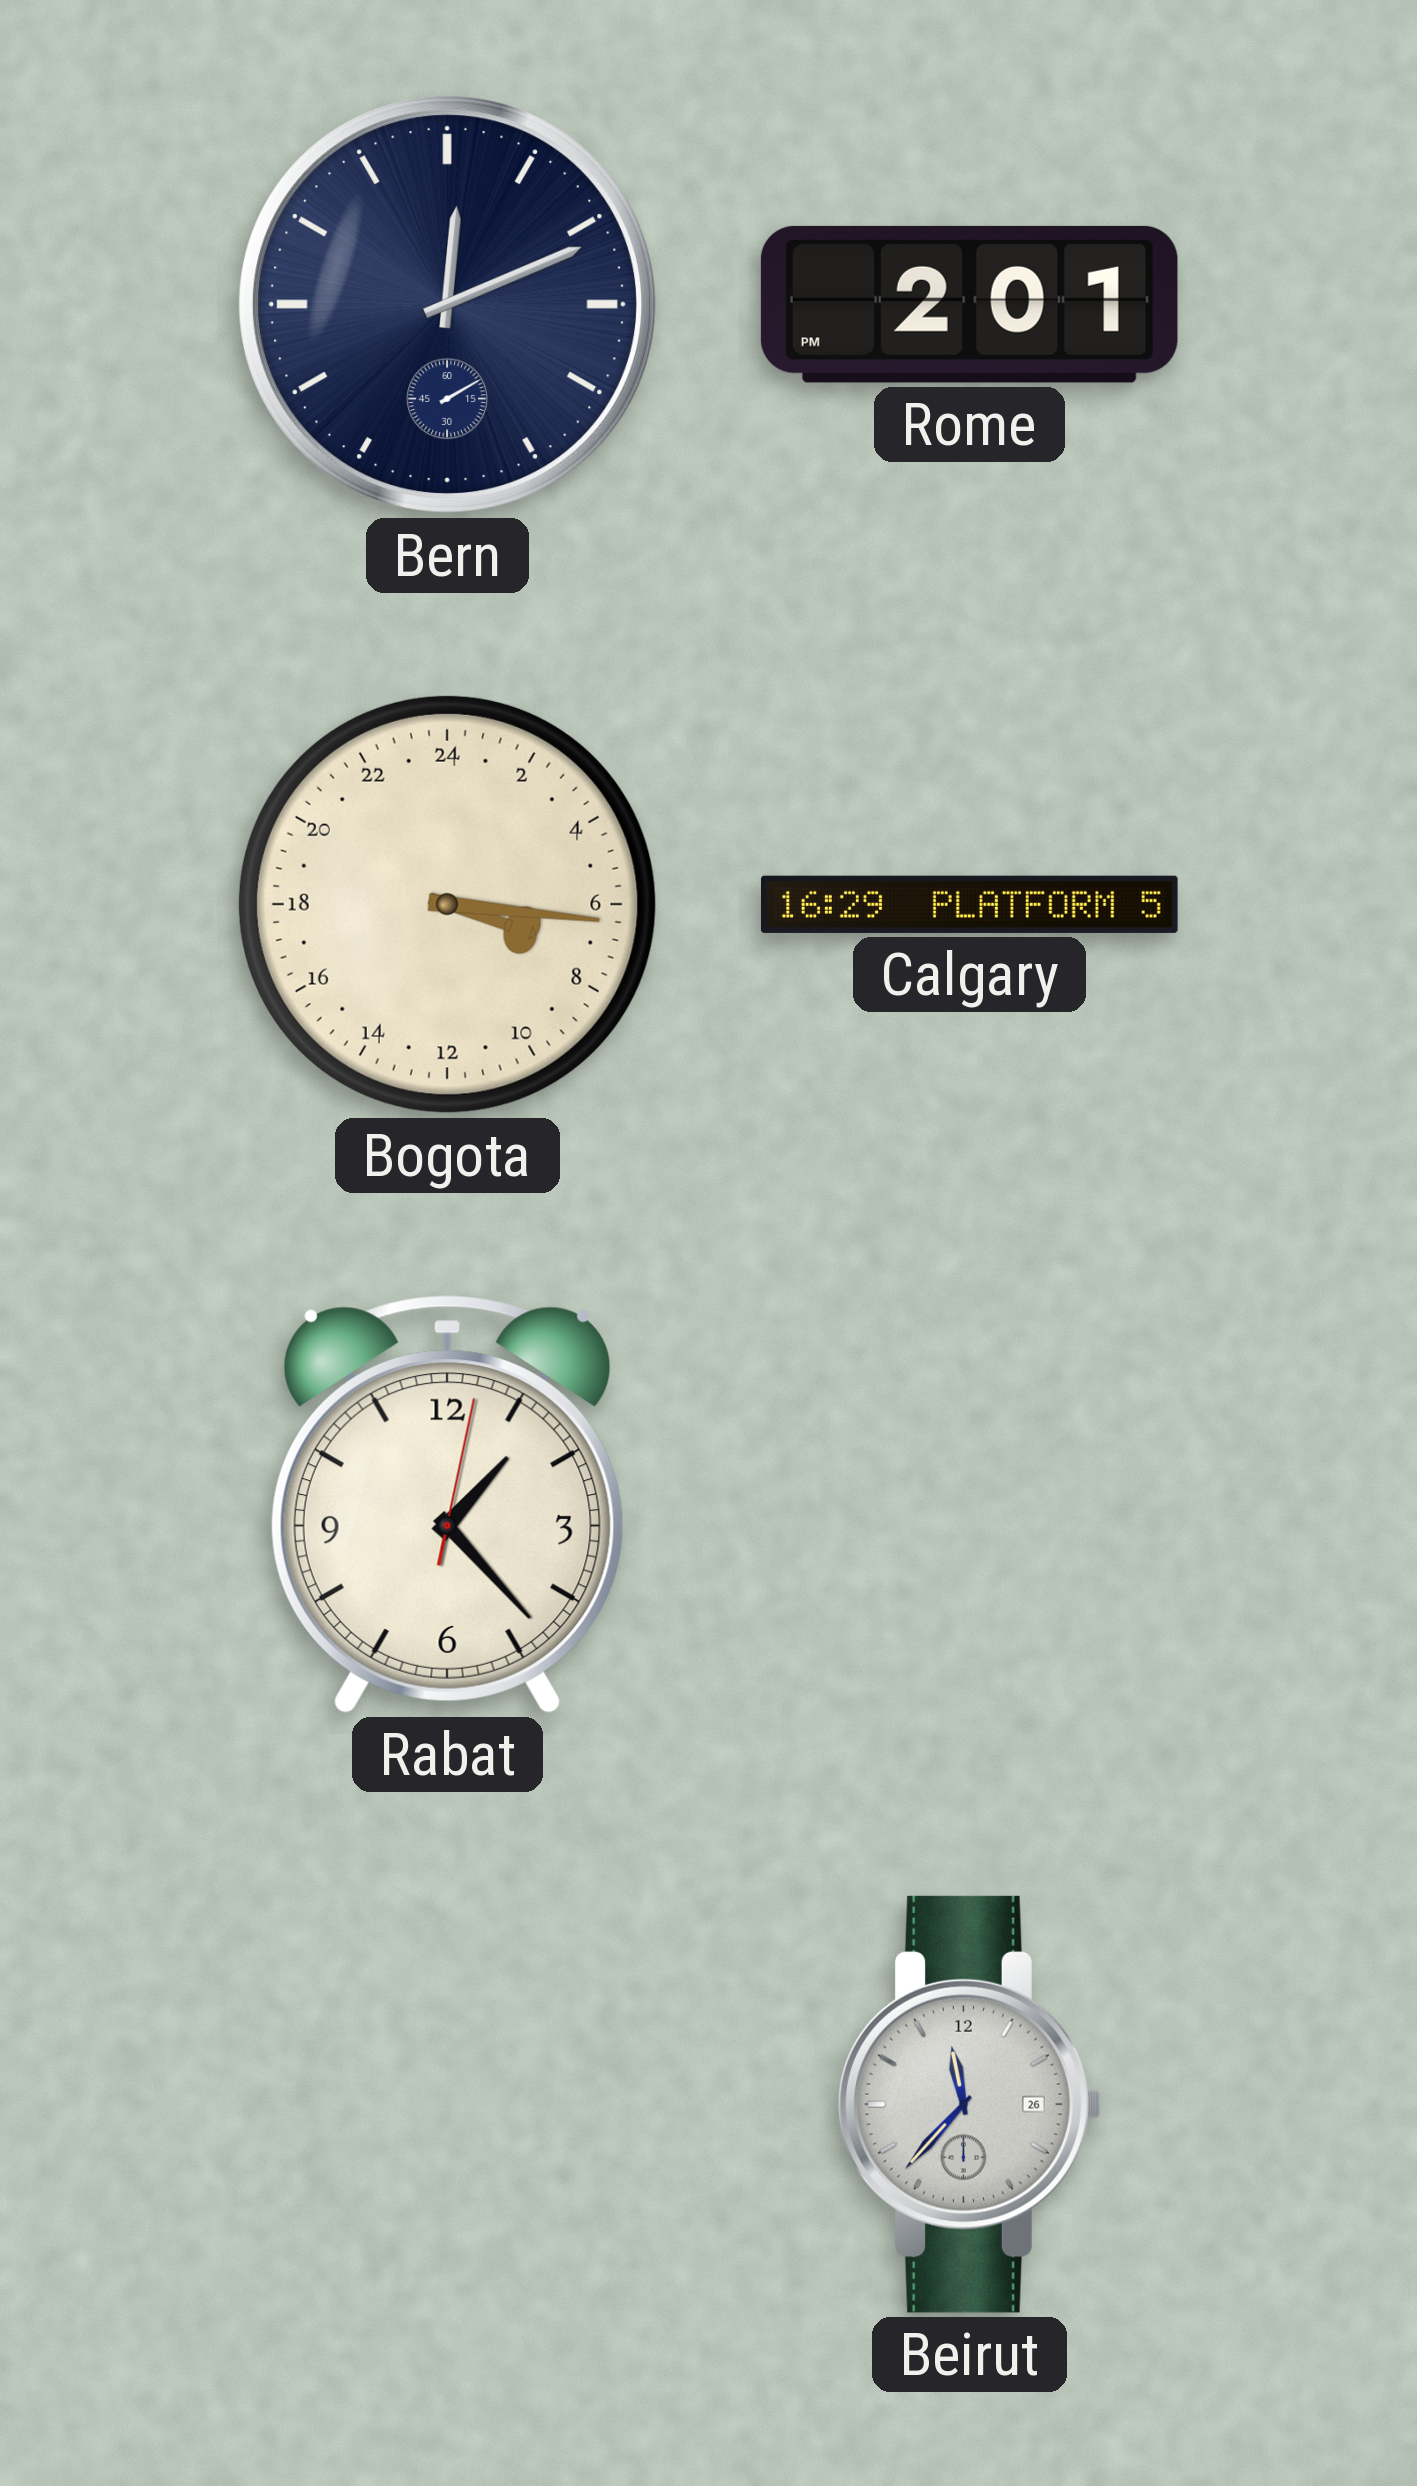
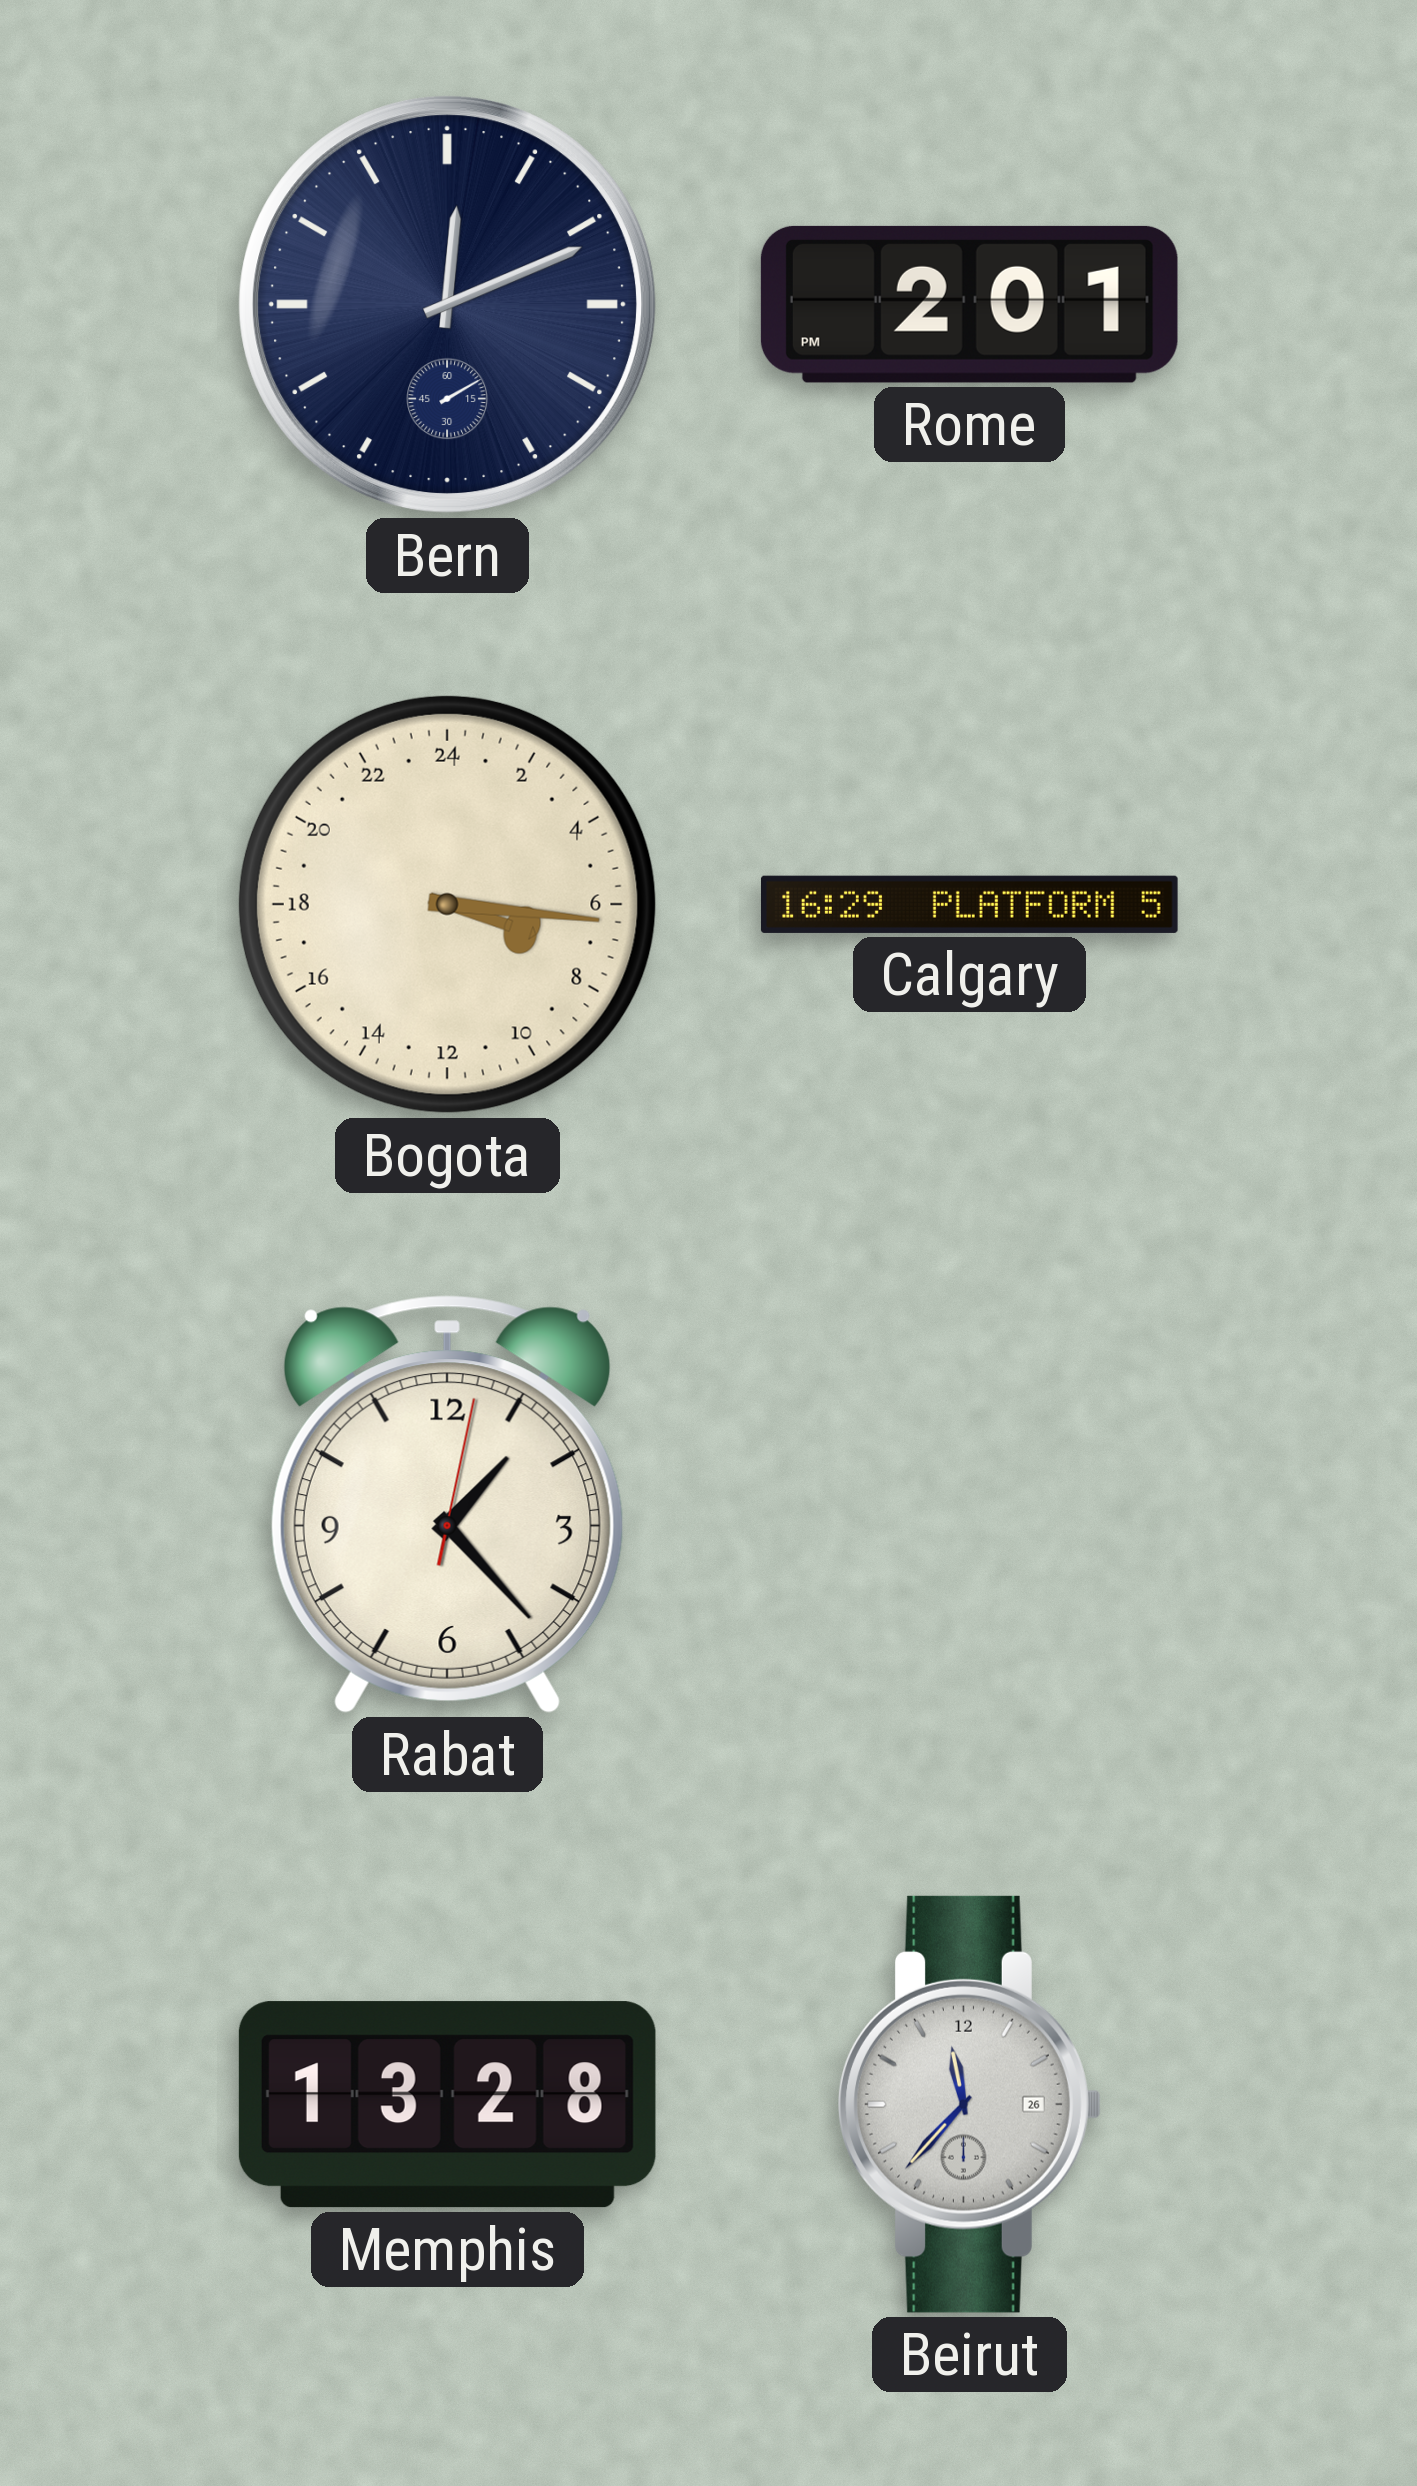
Memphis: none -> 13:28 (447, 2105)
